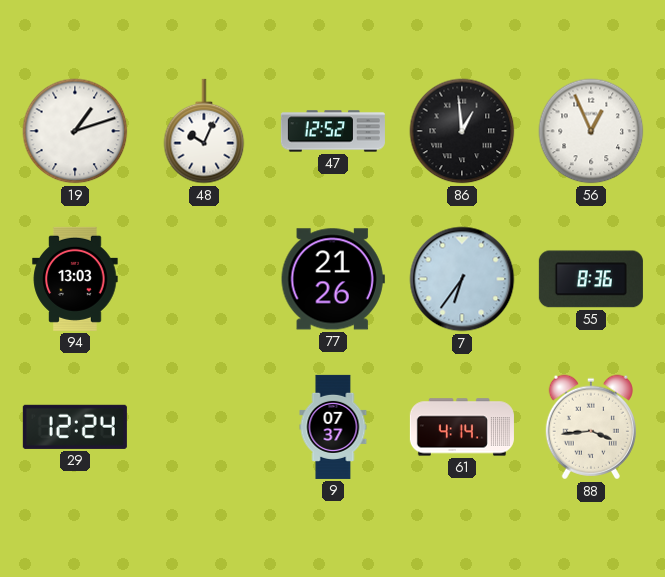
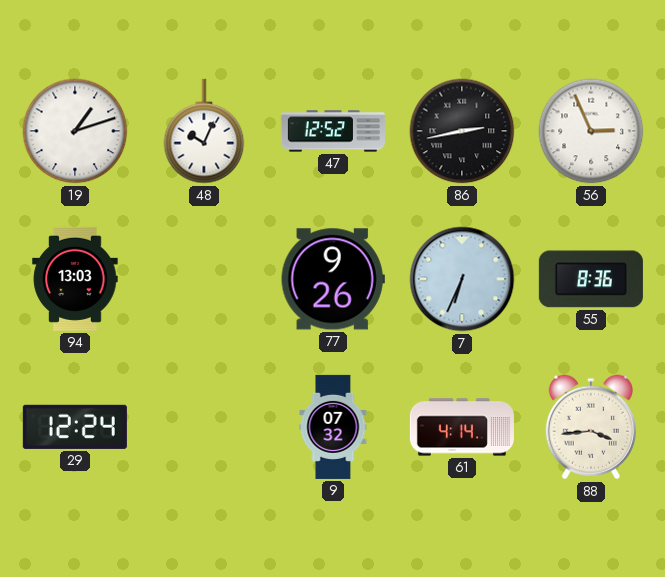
86: 12:59 -> 2:43 (462, 131)
56: 12:56 -> 2:56 (591, 131)
77: 21:26 -> 9:26 (333, 279)
7: 6:36 -> 6:34 (462, 279)
9: 07:37 -> 07:32 (333, 427)
